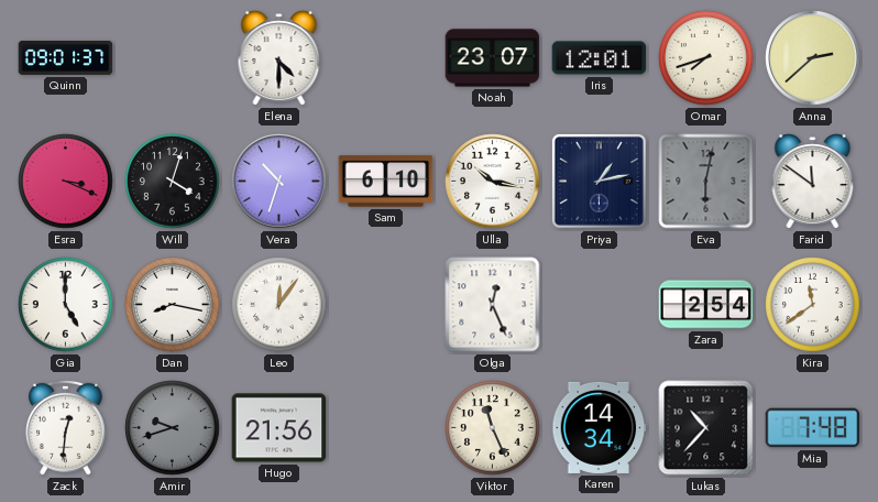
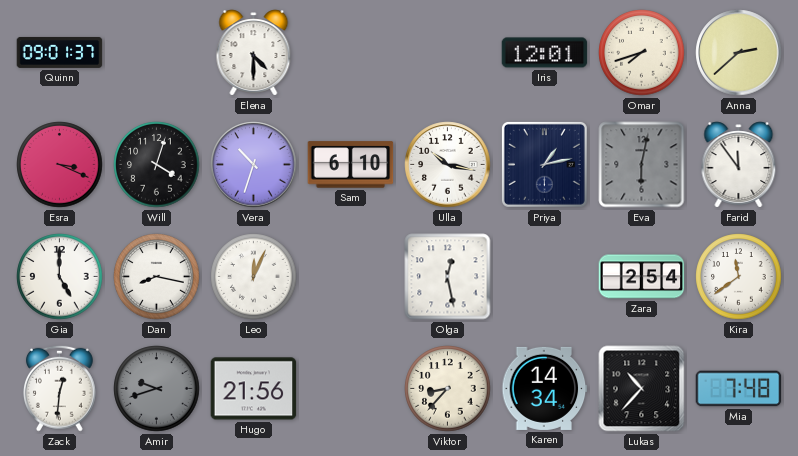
Noah: 23:07 -> none (493, 58)
Farid: 11:51 -> 11:54 (739, 165)
Leo: 12:06 -> 12:04 (254, 277)
Olga: 12:26 -> 12:28 (448, 277)
Viktor: 11:26 -> 8:37 (448, 389)
